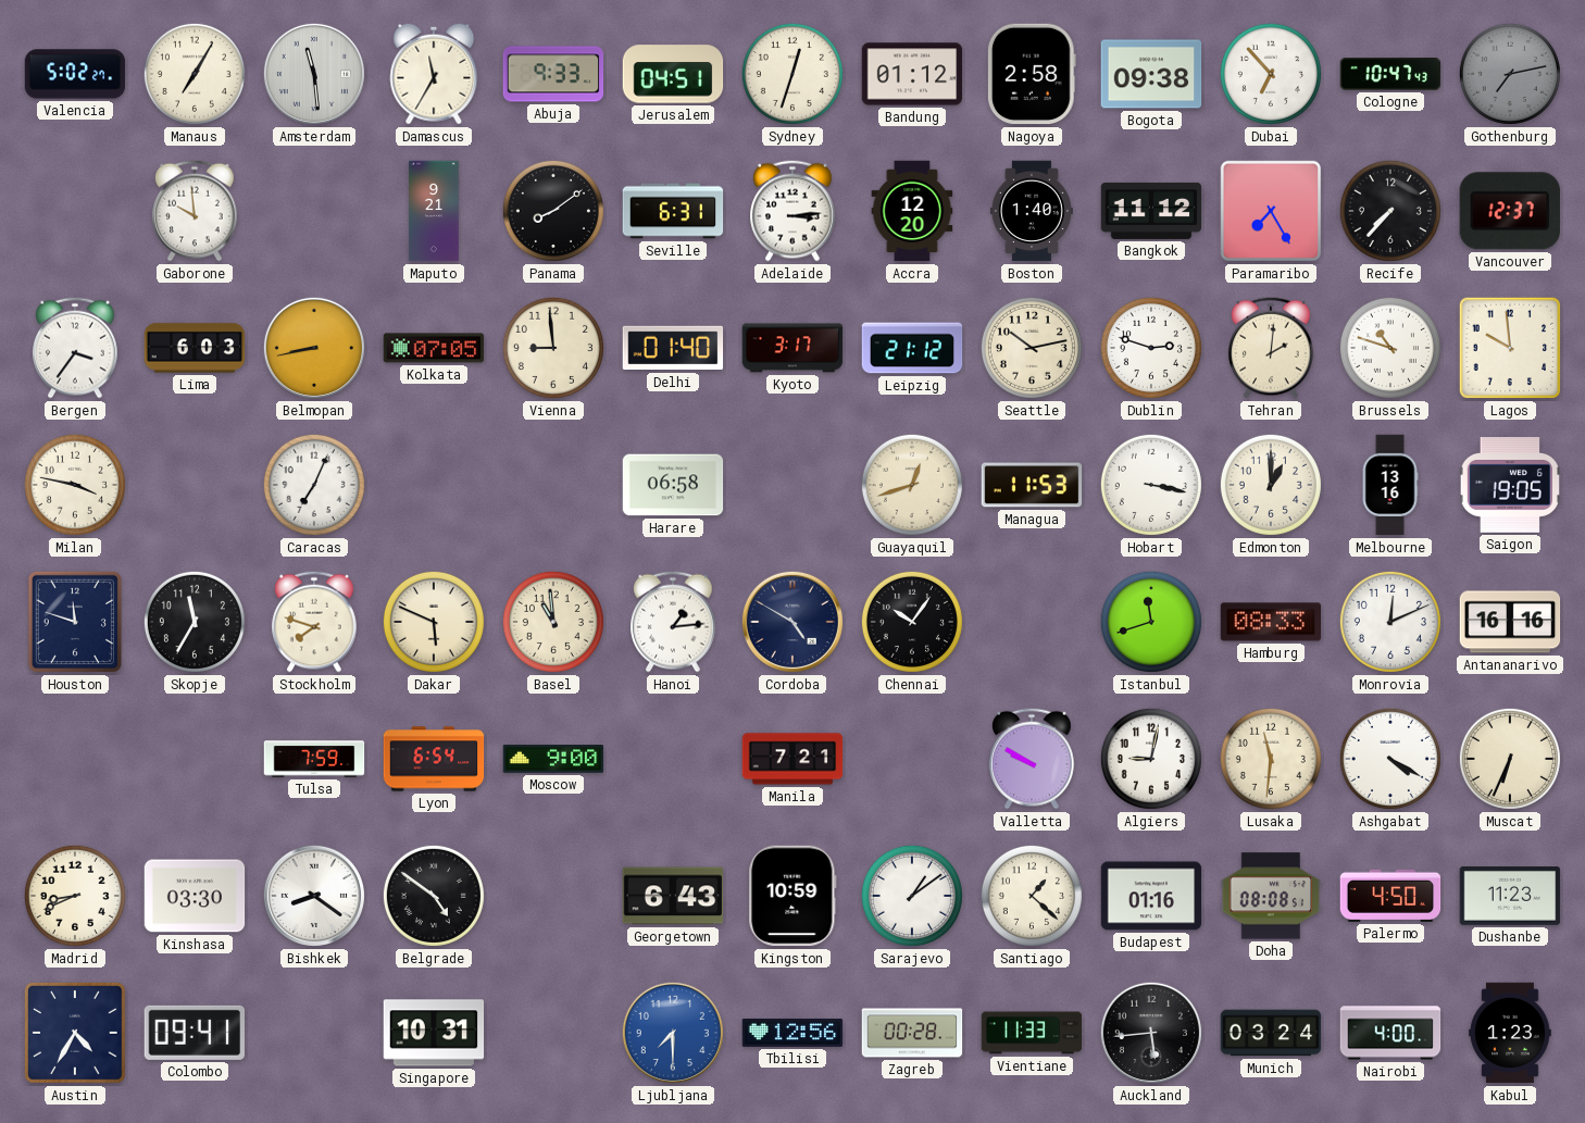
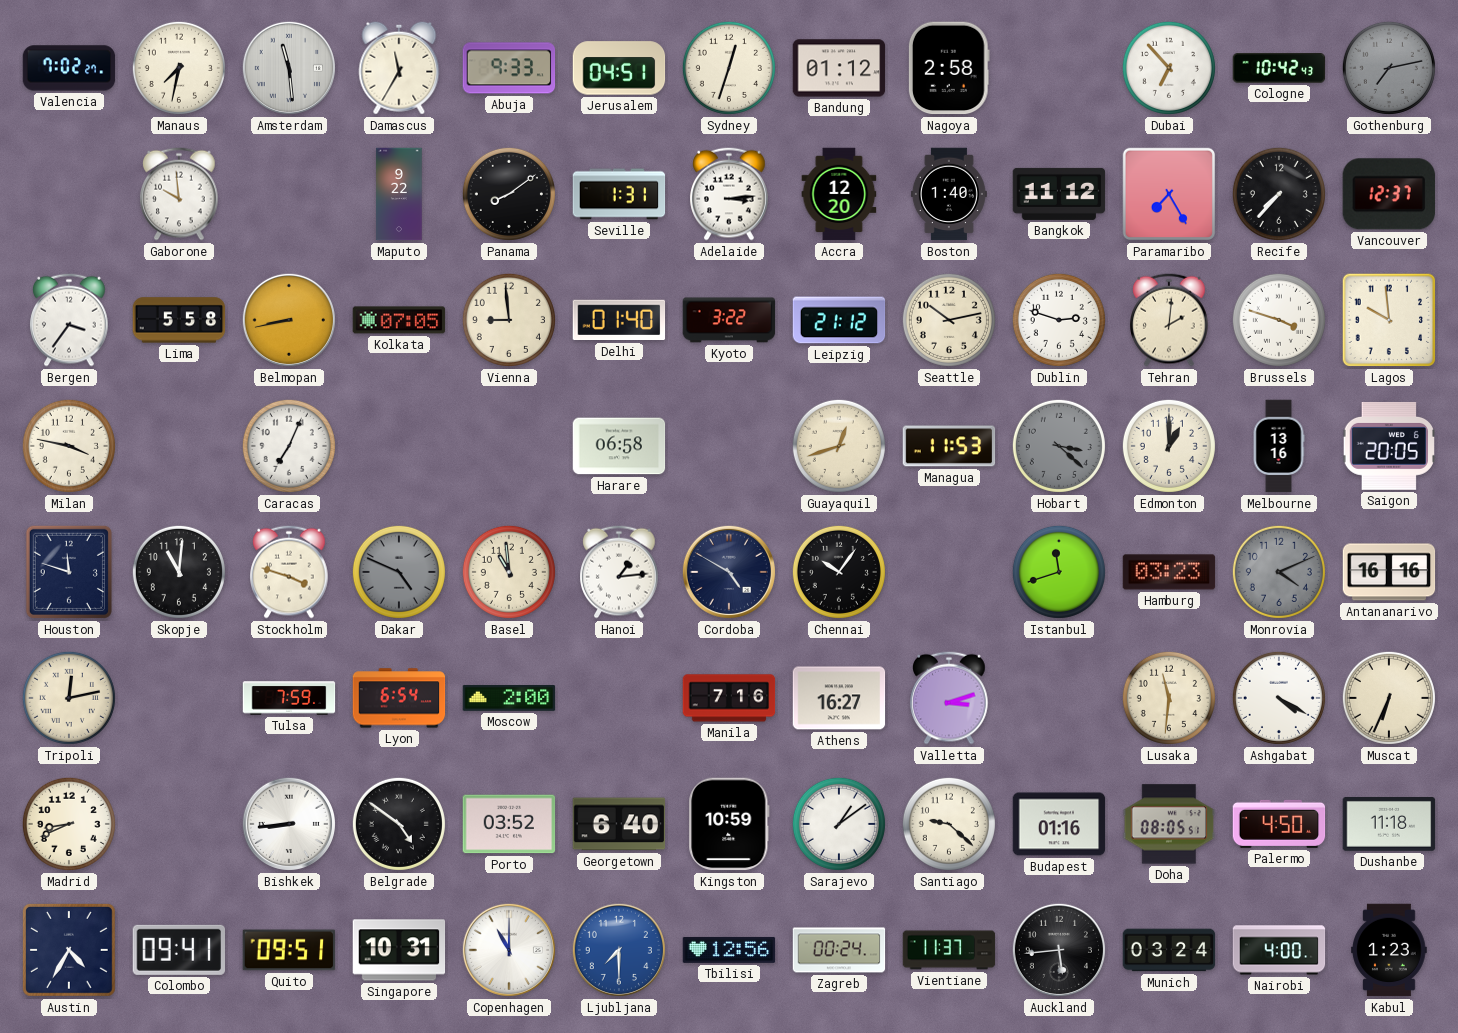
Valencia: 5:02 -> 7:02 (69, 68)
Manaus: 7:05 -> 7:32 (179, 68)
Bogota: 09:38 -> none (1151, 74)
Cologne: 10:47 -> 10:42 (1279, 68)
Maputo: 9:21 -> 9:22 (399, 194)
Seville: 6:31 -> 1:31 (619, 194)
Lima: 6:03 -> 5:58 (179, 320)
Kyoto: 3:17 -> 3:22 (729, 320)
Brussels: 10:48 -> 3:48 (1279, 320)
Hobart: 3:17 -> 3:22 (1059, 446)
Hobart dial: white -> grey (1059, 446)
Saigon: 19:05 -> 20:05 (1388, 446)
Skopje: 11:35 -> 11:01 (179, 572)
Stockholm: 7:48 -> 3:48 (289, 572)
Dakar: 5:49 -> 4:49 (399, 572)
Dakar dial: cream -> grey (399, 572)
Hamburg: 08:33 -> 03:23 (1169, 572)
Monrovia: 12:11 -> 4:11 (1279, 572)
Monrovia dial: white -> grey (1279, 572)
Tripoli: none -> 12:13 (69, 698)
Moscow: 9:00 -> 2:00 (509, 699)
Manila: 7:21 -> 7:16 (729, 698)
Athens: none -> 16:27 (839, 698)
Valletta: 9:50 -> 3:12 (949, 698)
Algiers: 9:02 -> none (1151, 759)
Kinshasa: 03:30 -> none (195, 896)
Bishkek: 8:21 -> 8:44 (289, 824)
Porto: none -> 03:52 (509, 824)
Georgetown: 6:43 -> 6:40 (619, 824)
Santiago: 1:22 -> 9:22 (949, 824)
Doha: 08:08 -> 08:05 (1169, 824)
Dushanbe: 11:23 -> 11:18 (1389, 825)
Quito: none -> 09:51 (289, 950)
Copenhagen: none -> 11:00 (509, 950)
Zagreb: 00:28 -> 00:24 (839, 950)
Vientiane: 11:33 -> 11:37 (949, 950)
